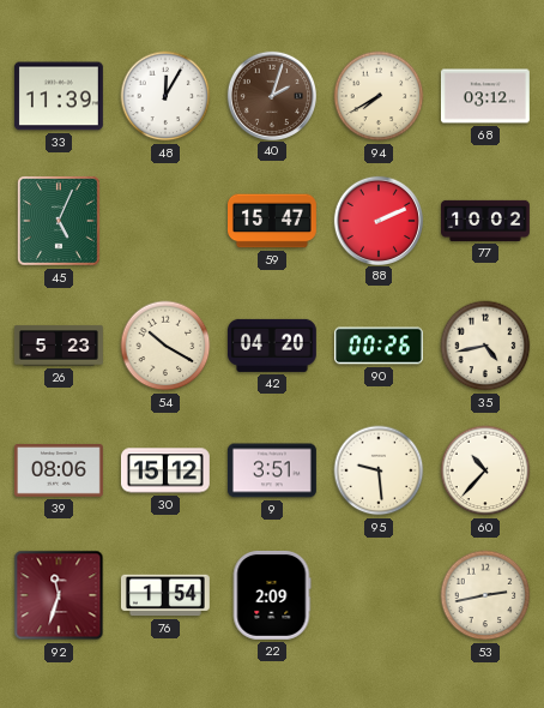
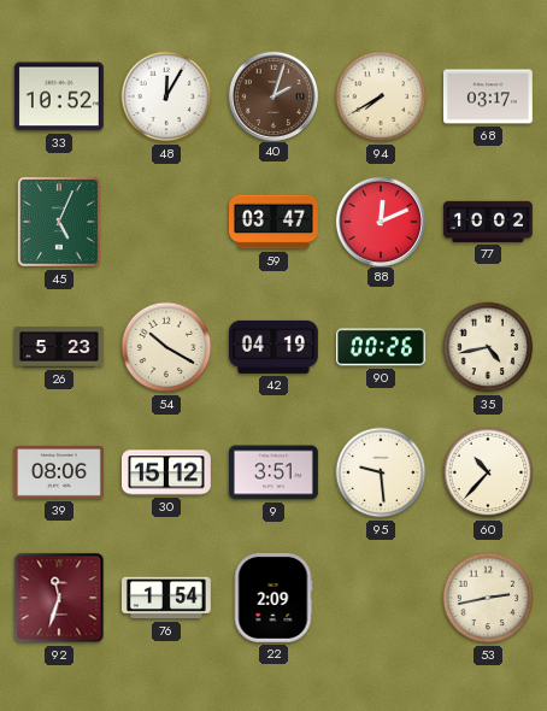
33: 11:39 -> 10:52 (59, 96)
68: 03:12 -> 03:17 (488, 96)
59: 15:47 -> 03:47 (275, 222)
88: 2:11 -> 12:11 (380, 221)
42: 04:20 -> 04:19 (273, 347)
